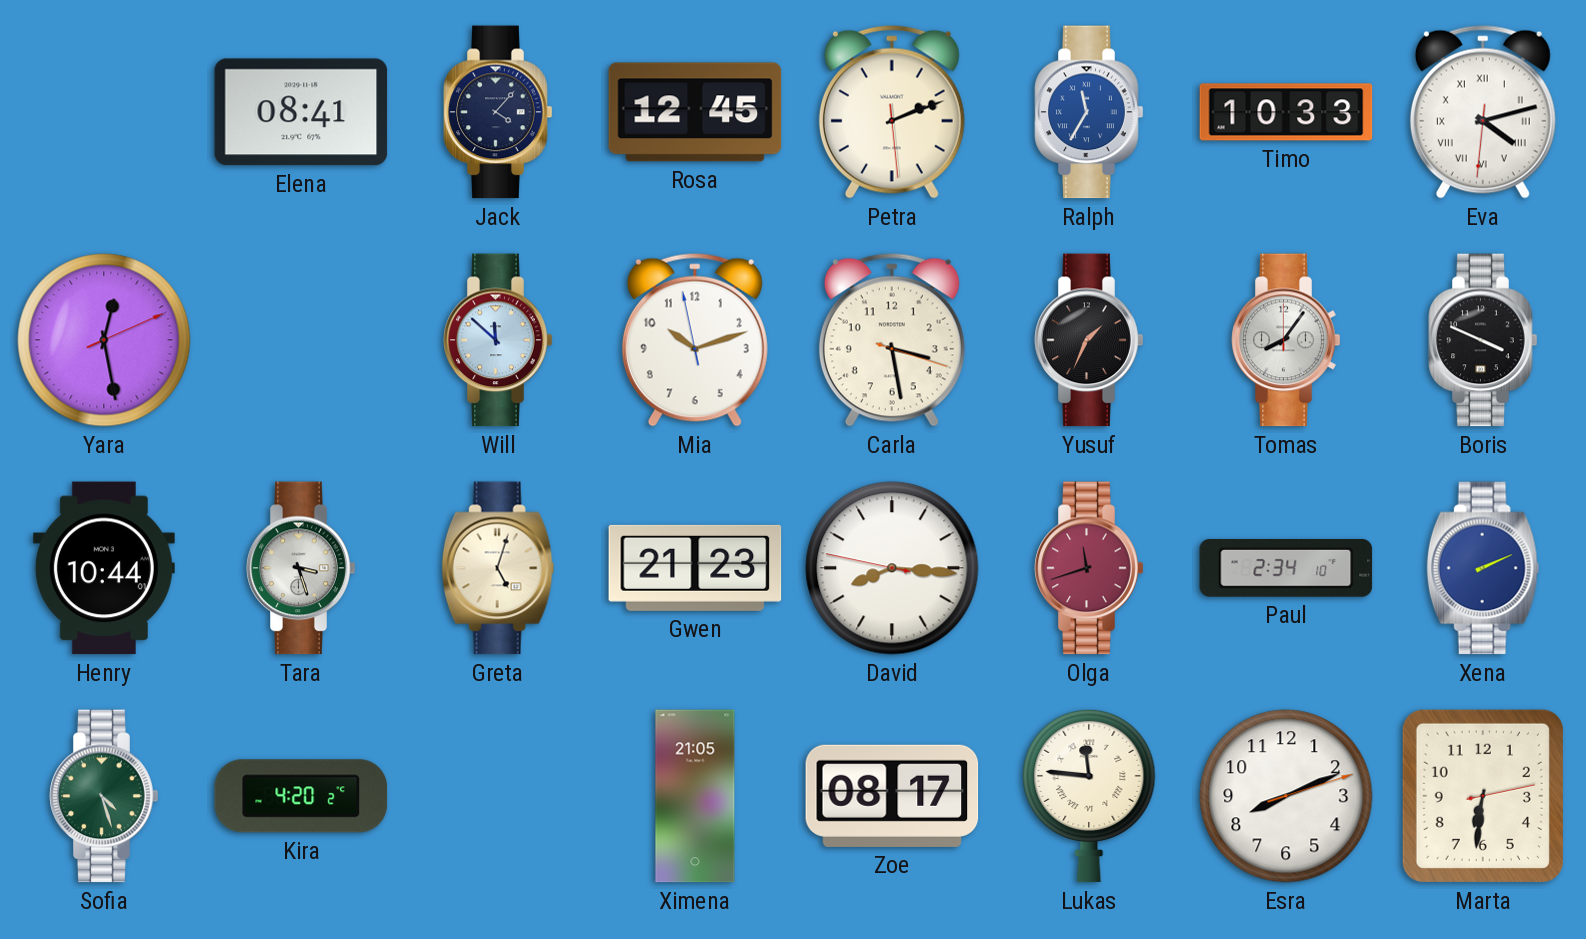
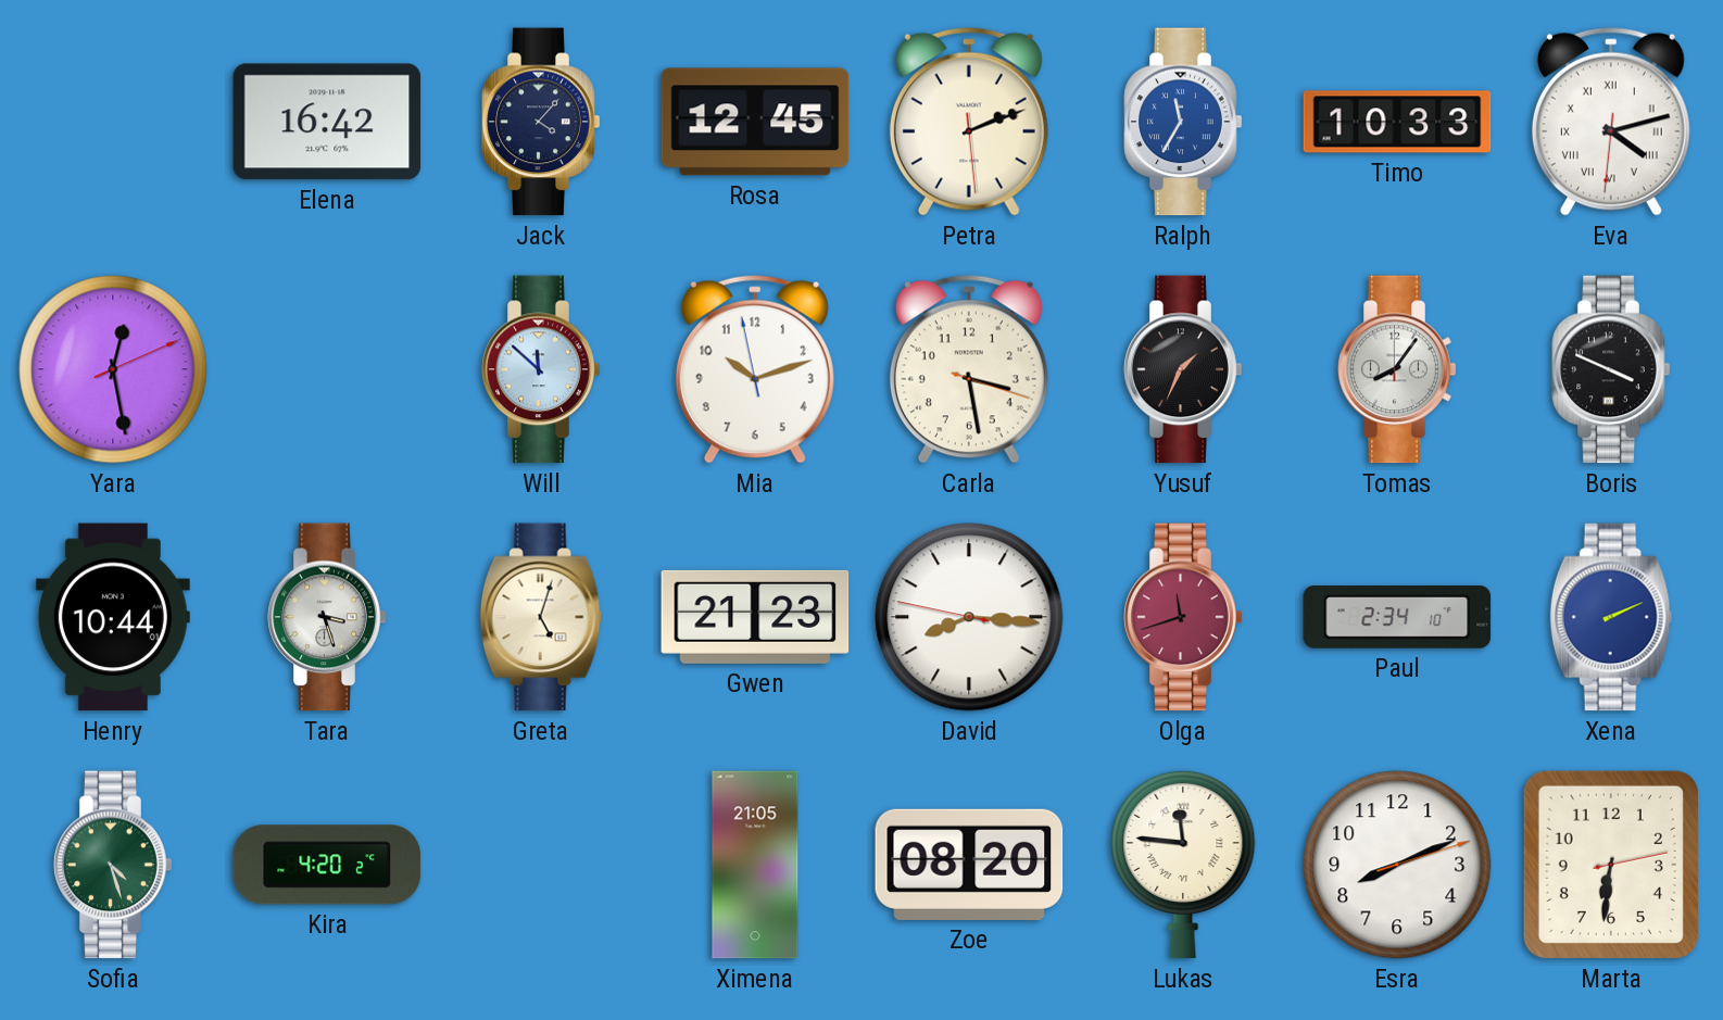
Elena: 08:41 -> 16:42 (327, 122)
Zoe: 08:17 -> 08:20 (969, 865)
